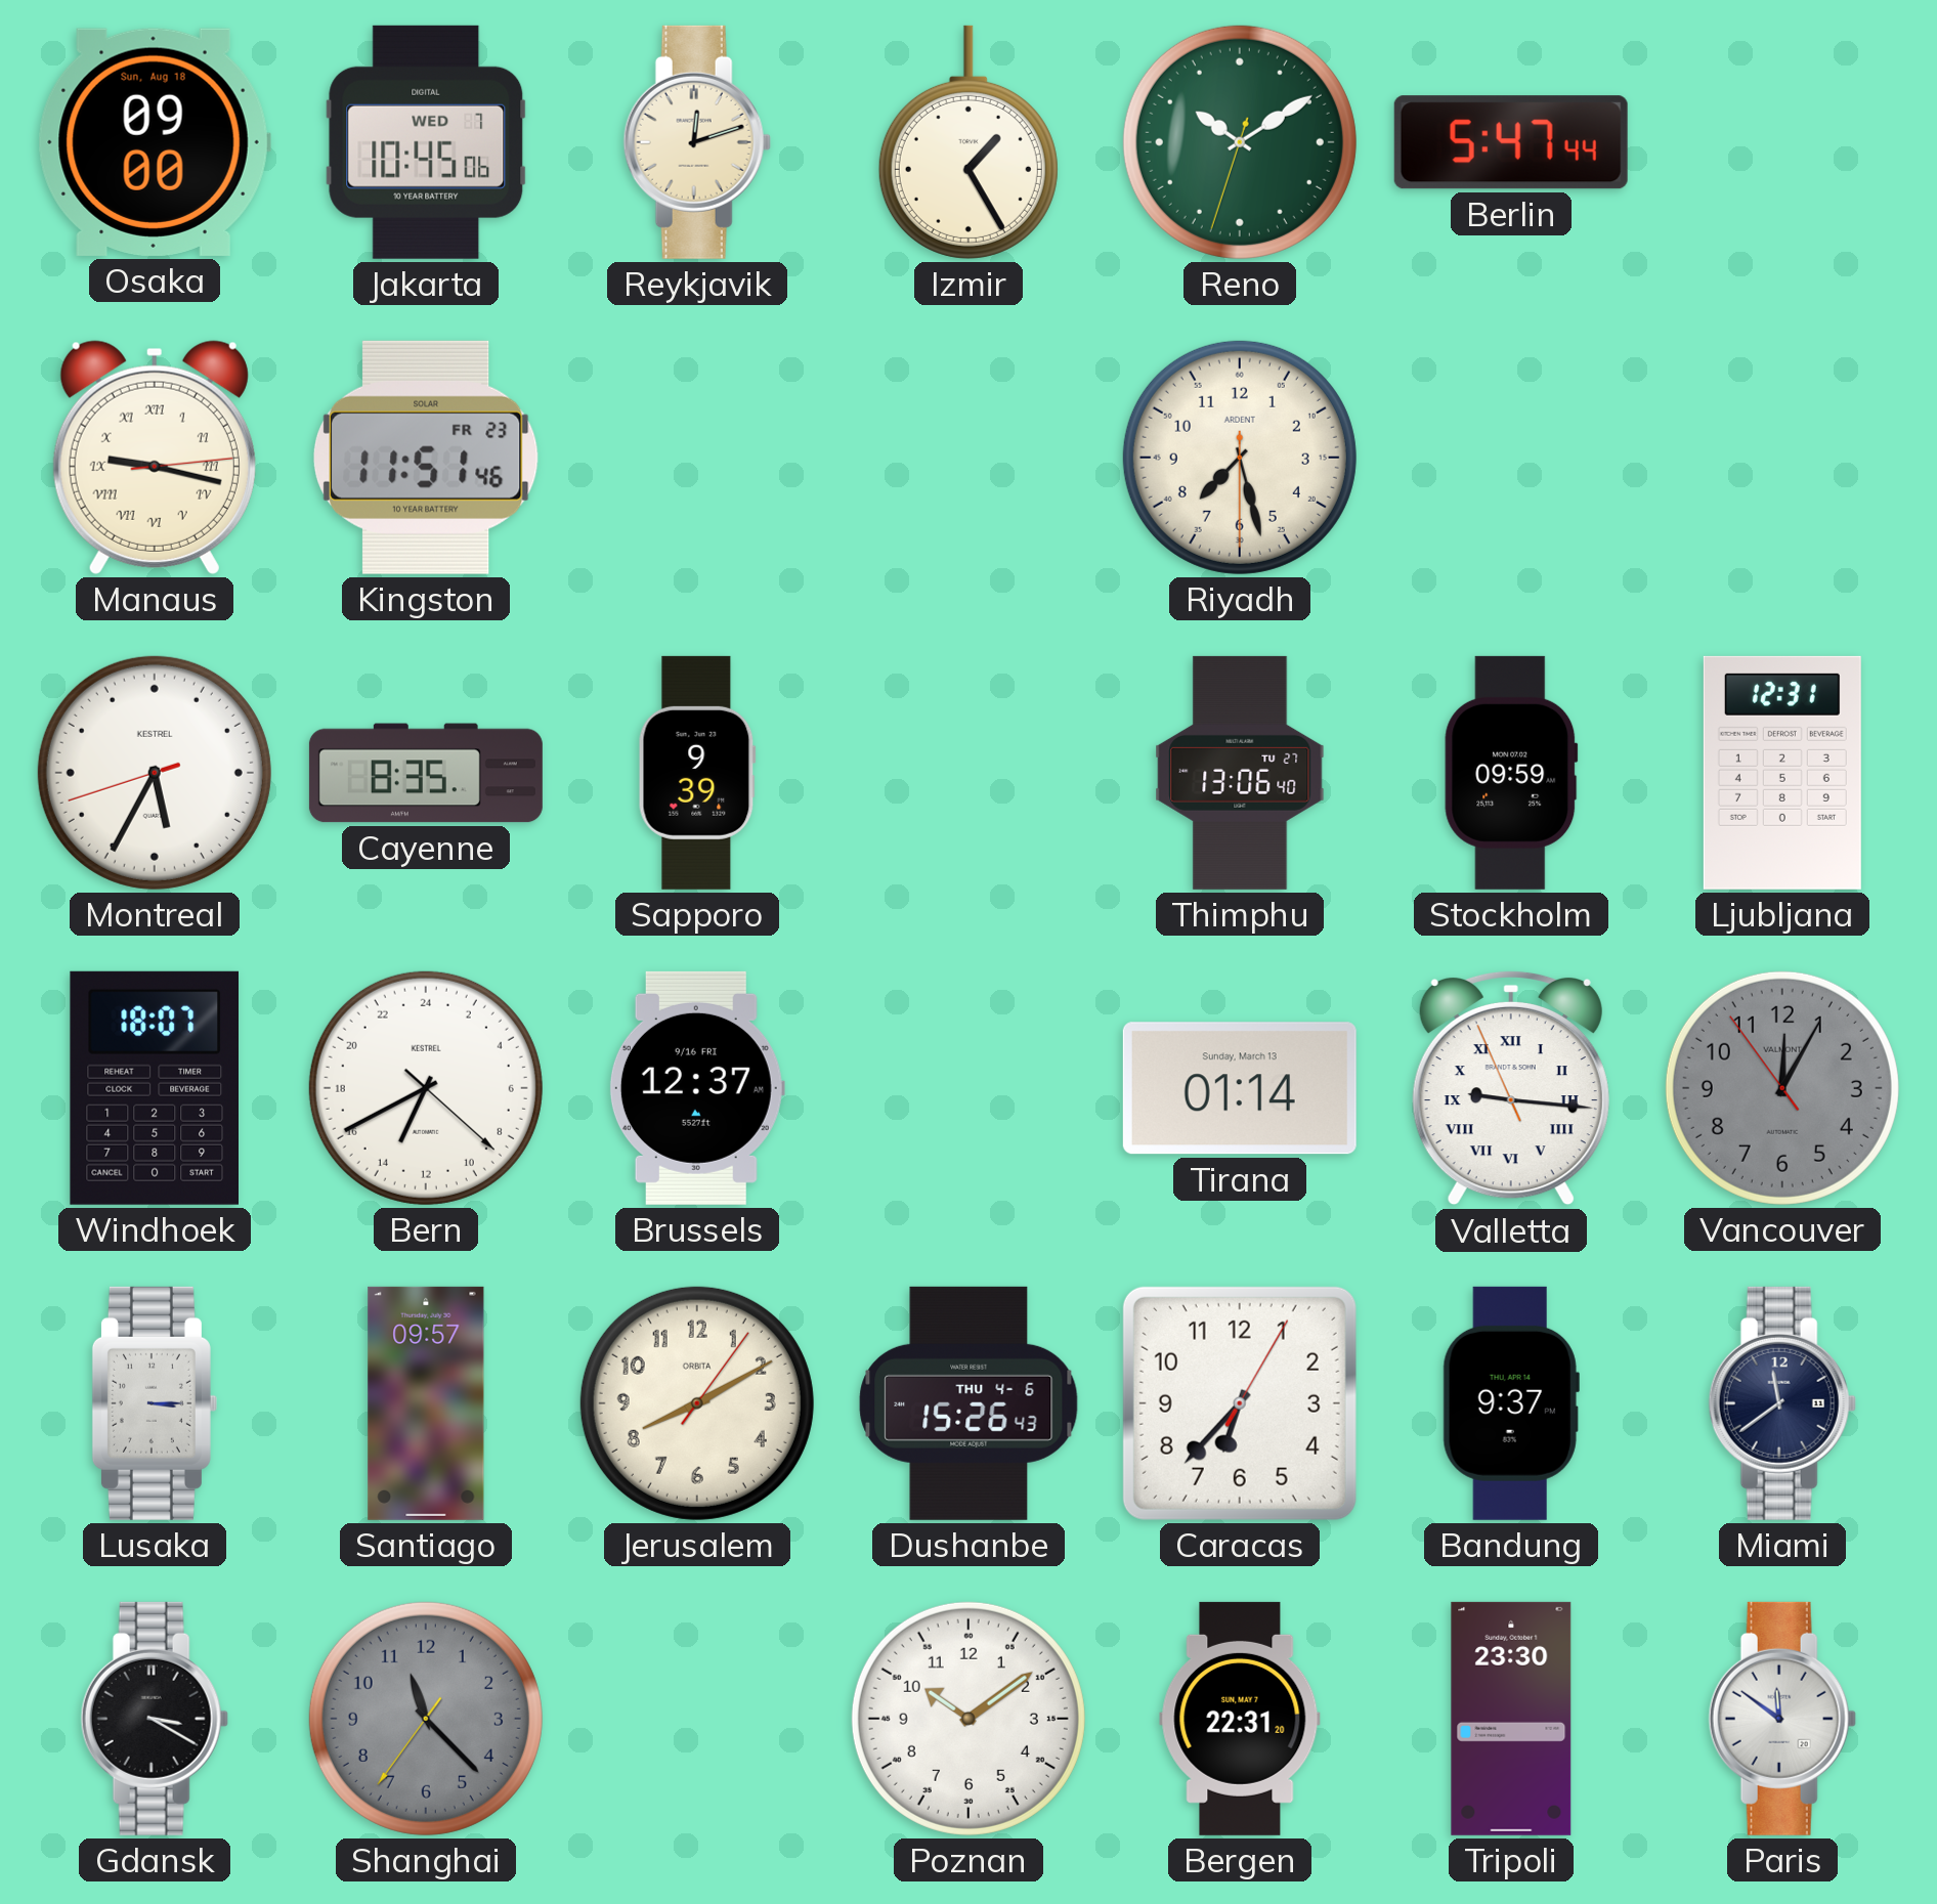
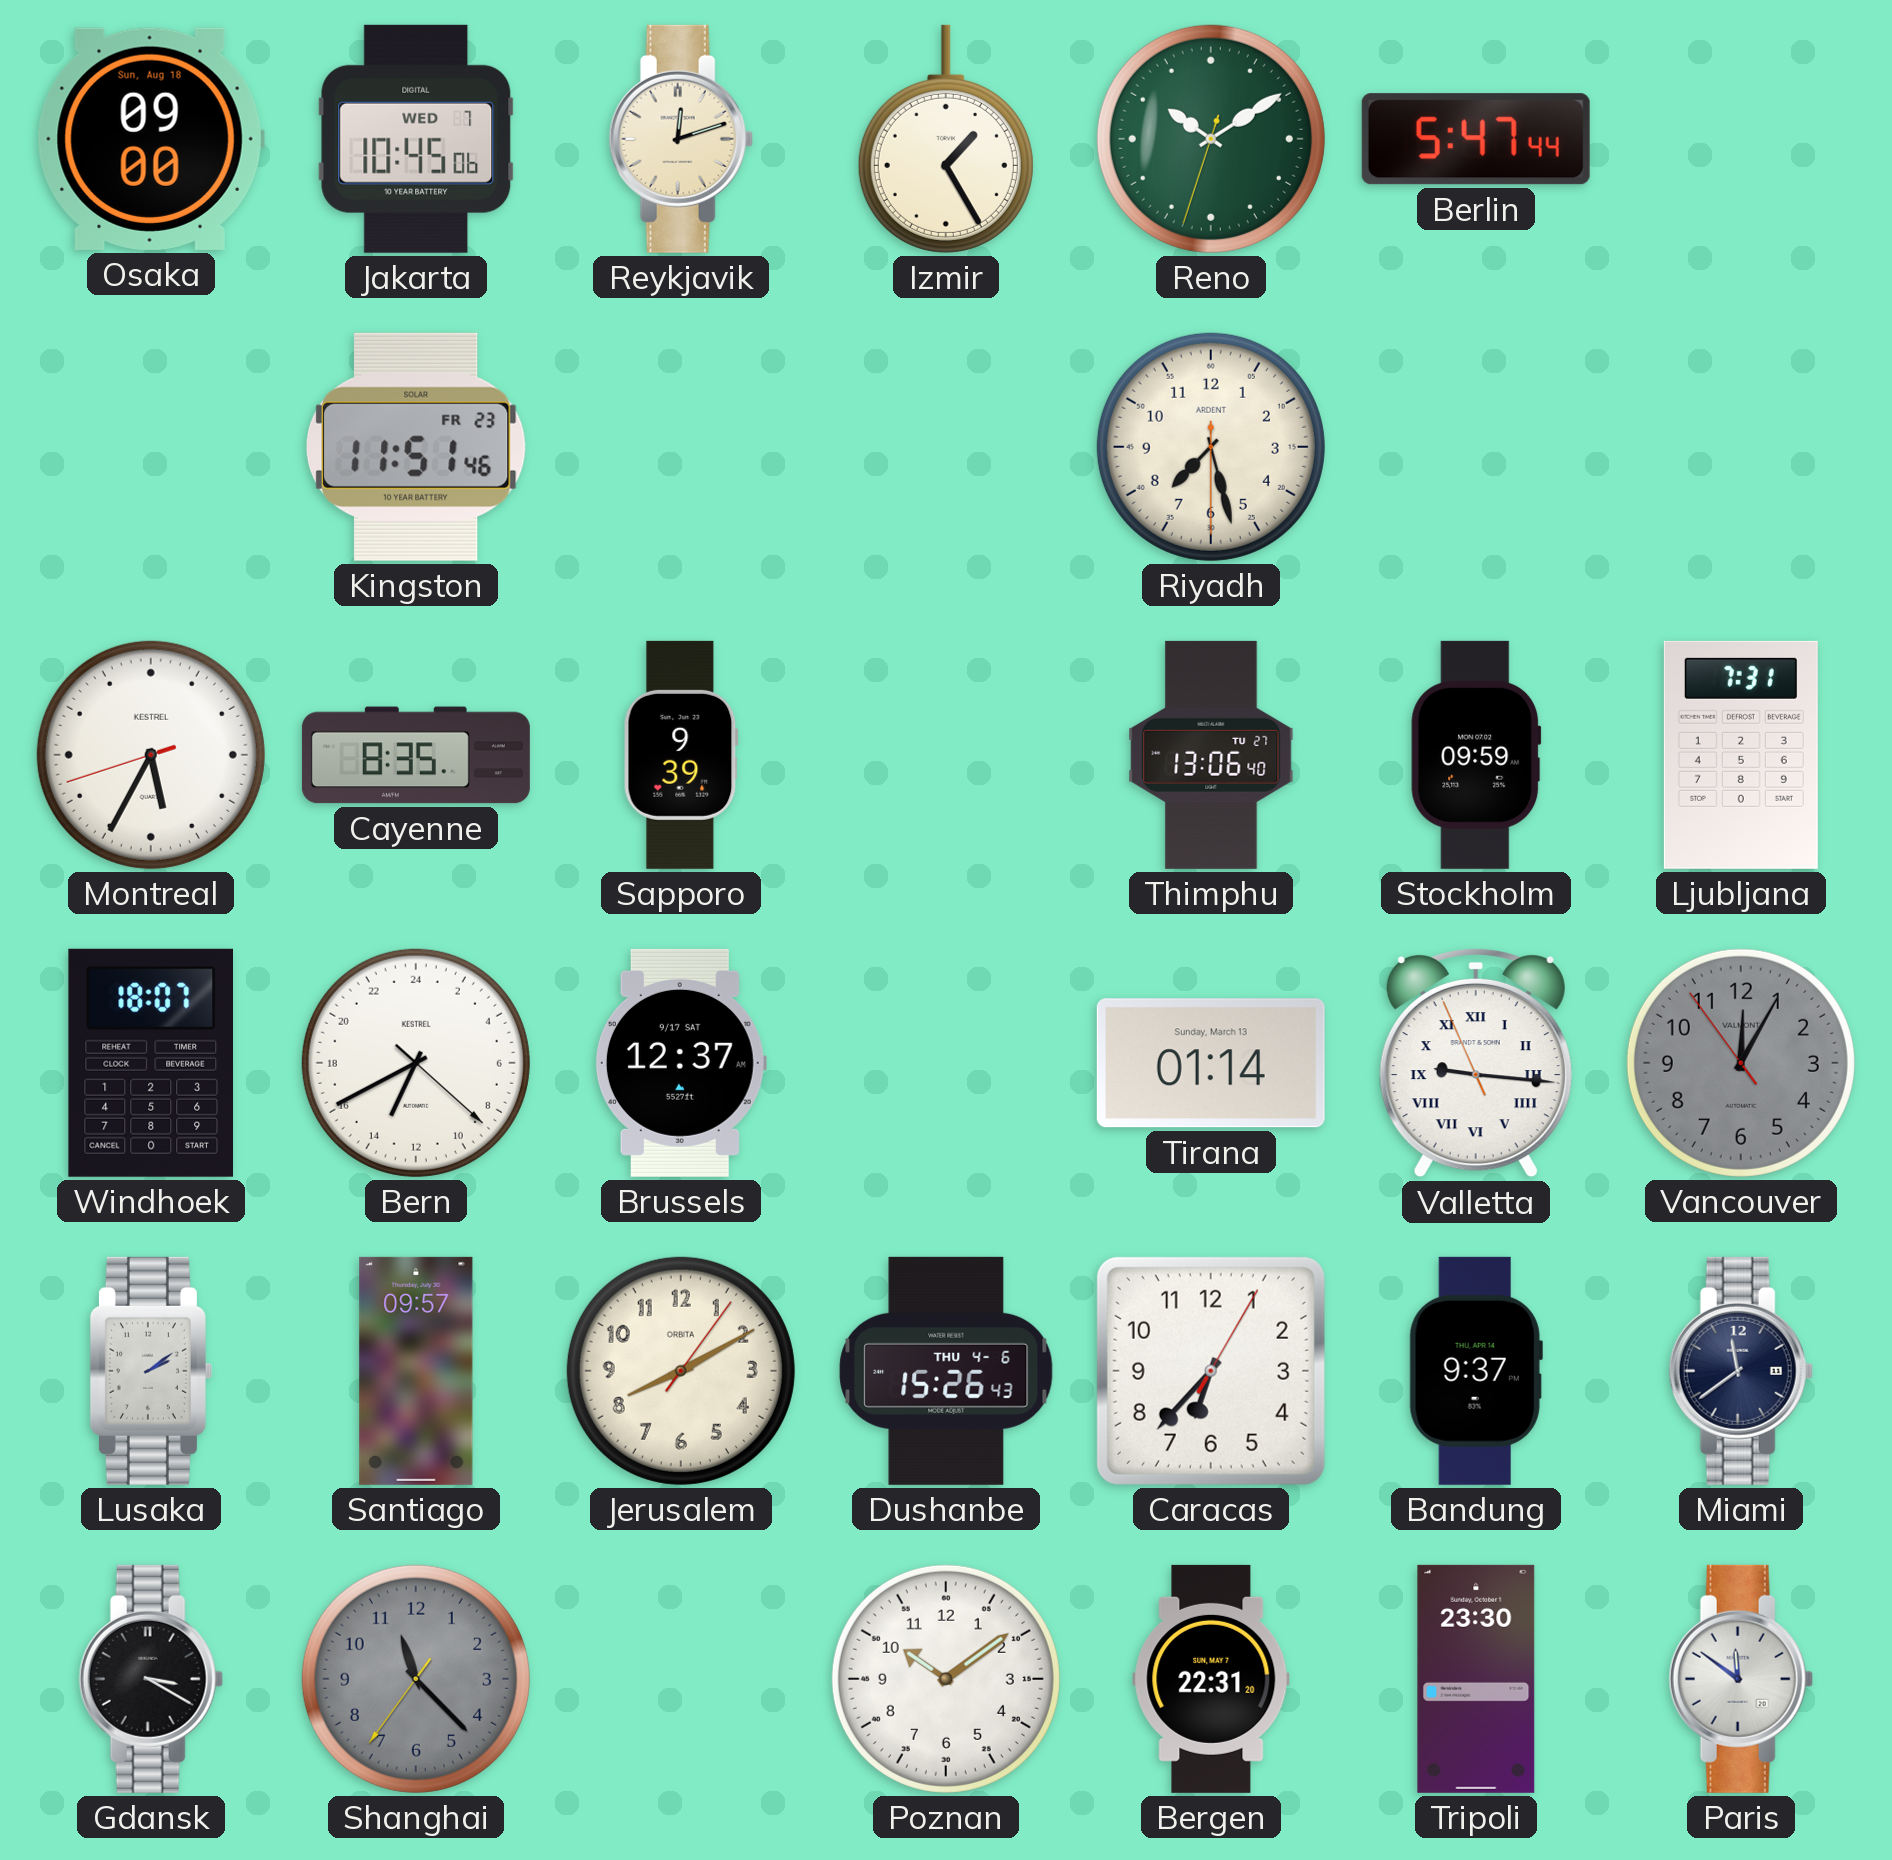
Manaus: 9:17 -> none (155, 458)
Ljubljana: 12:31 -> 7:31 (1741, 755)
Brussels date: 9/16 FRI -> 9/17 SAT (681, 1063)
Lusaka: 3:15 -> 2:09 (151, 1371)
